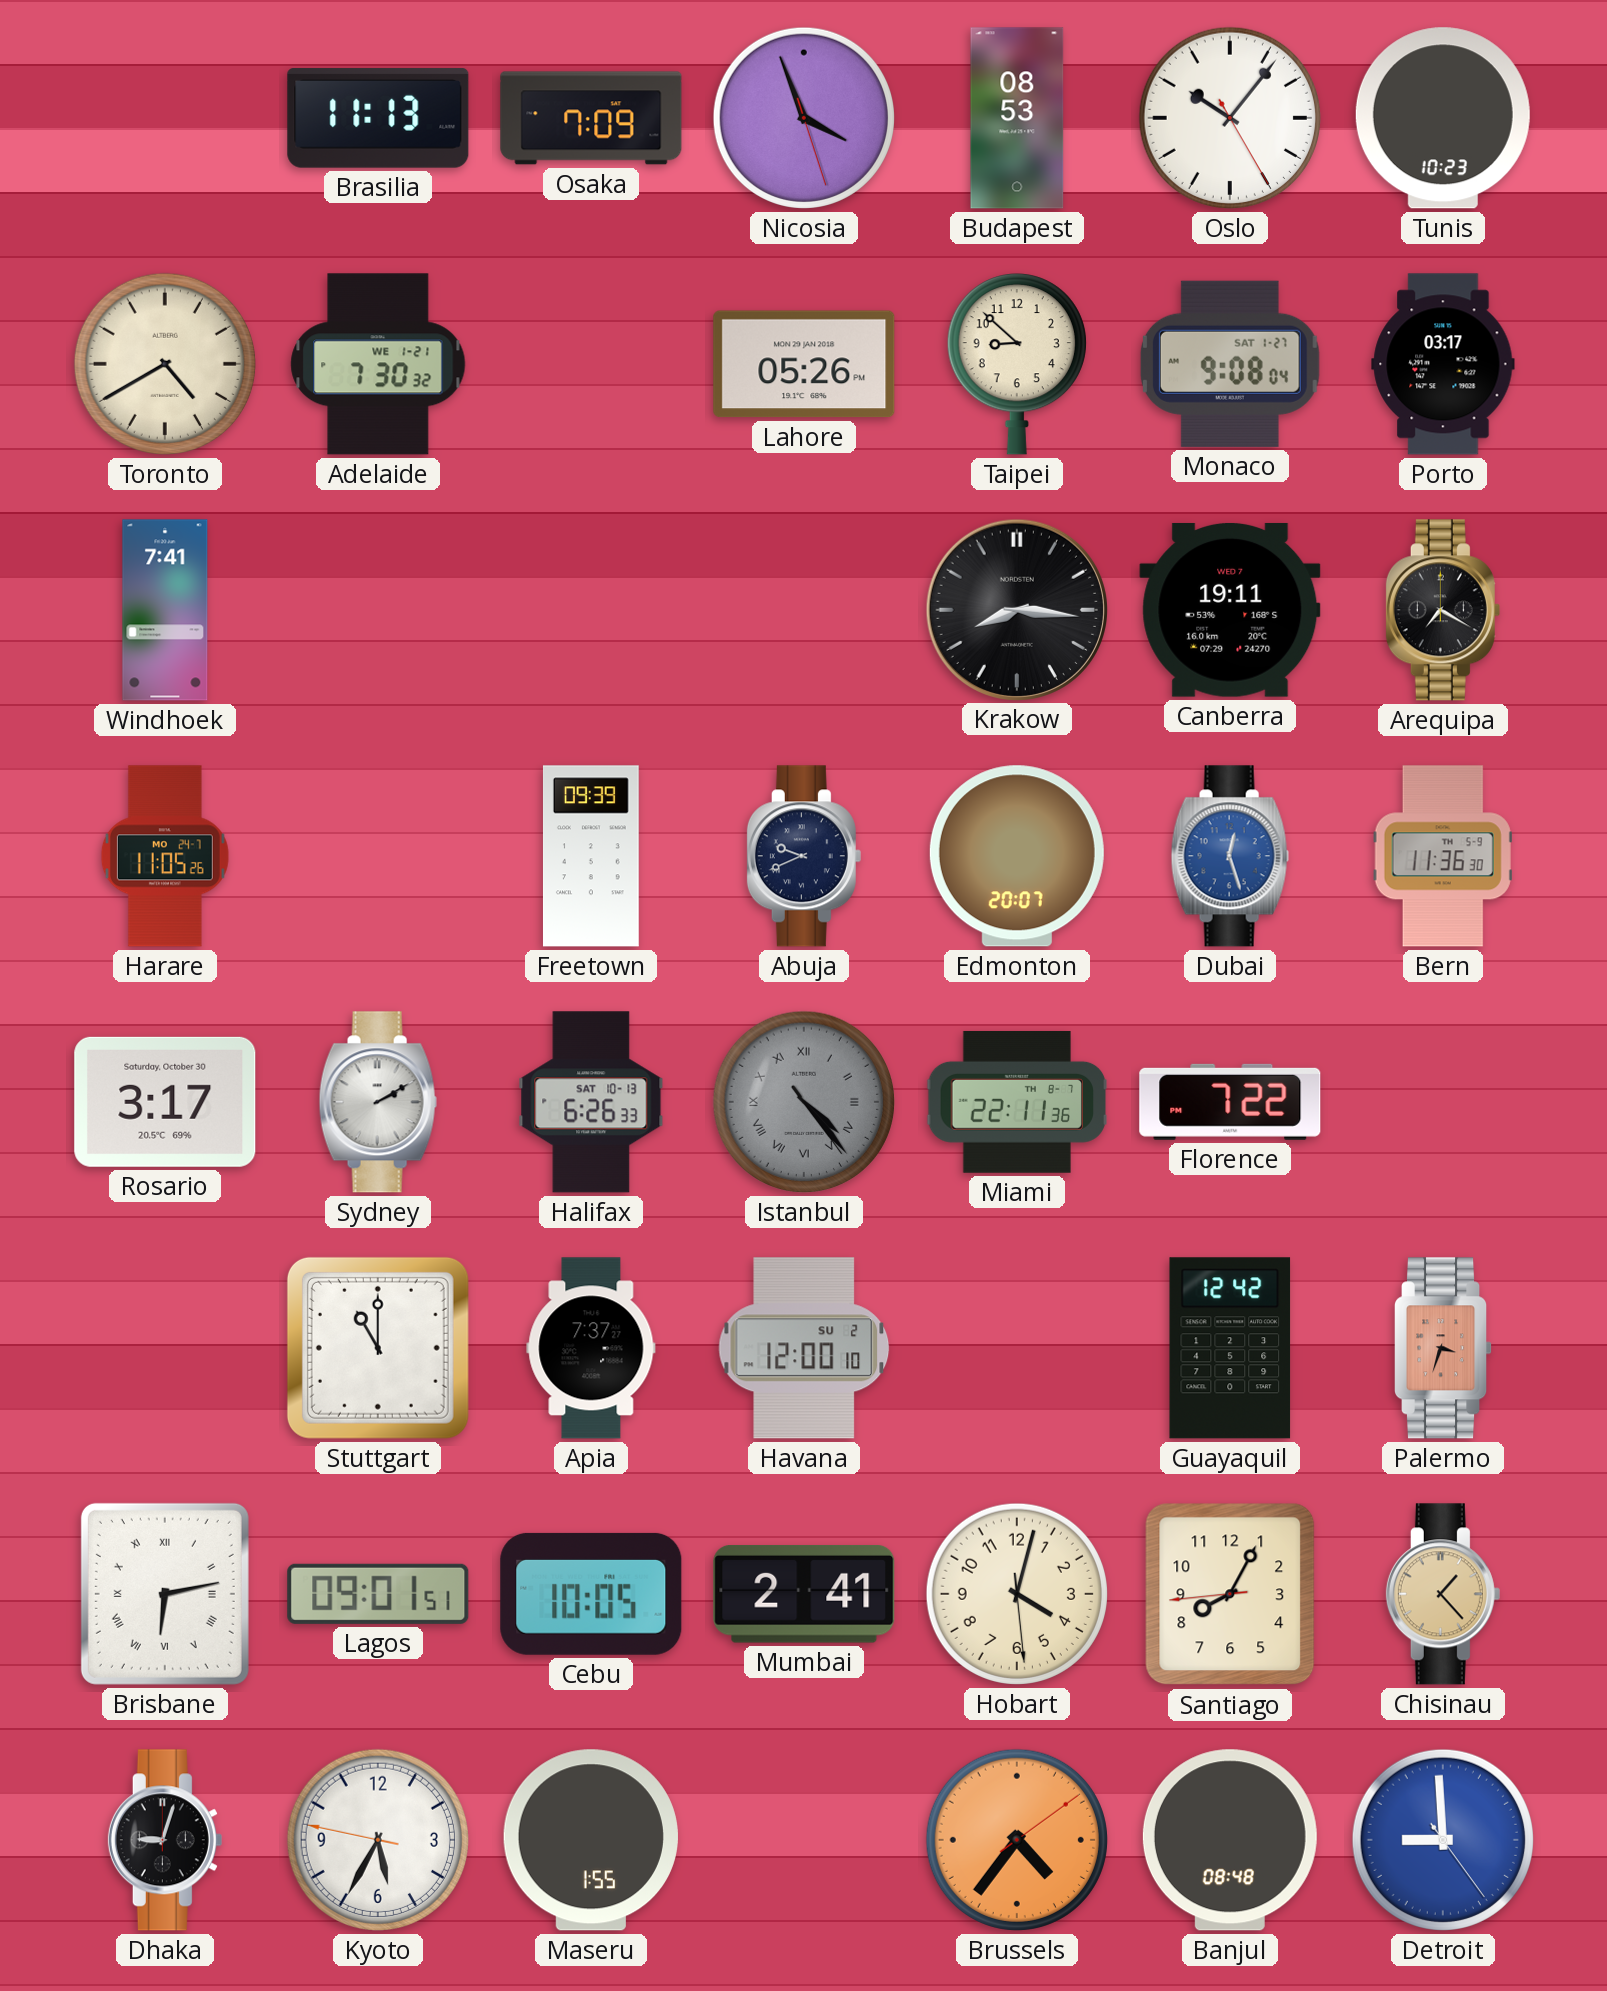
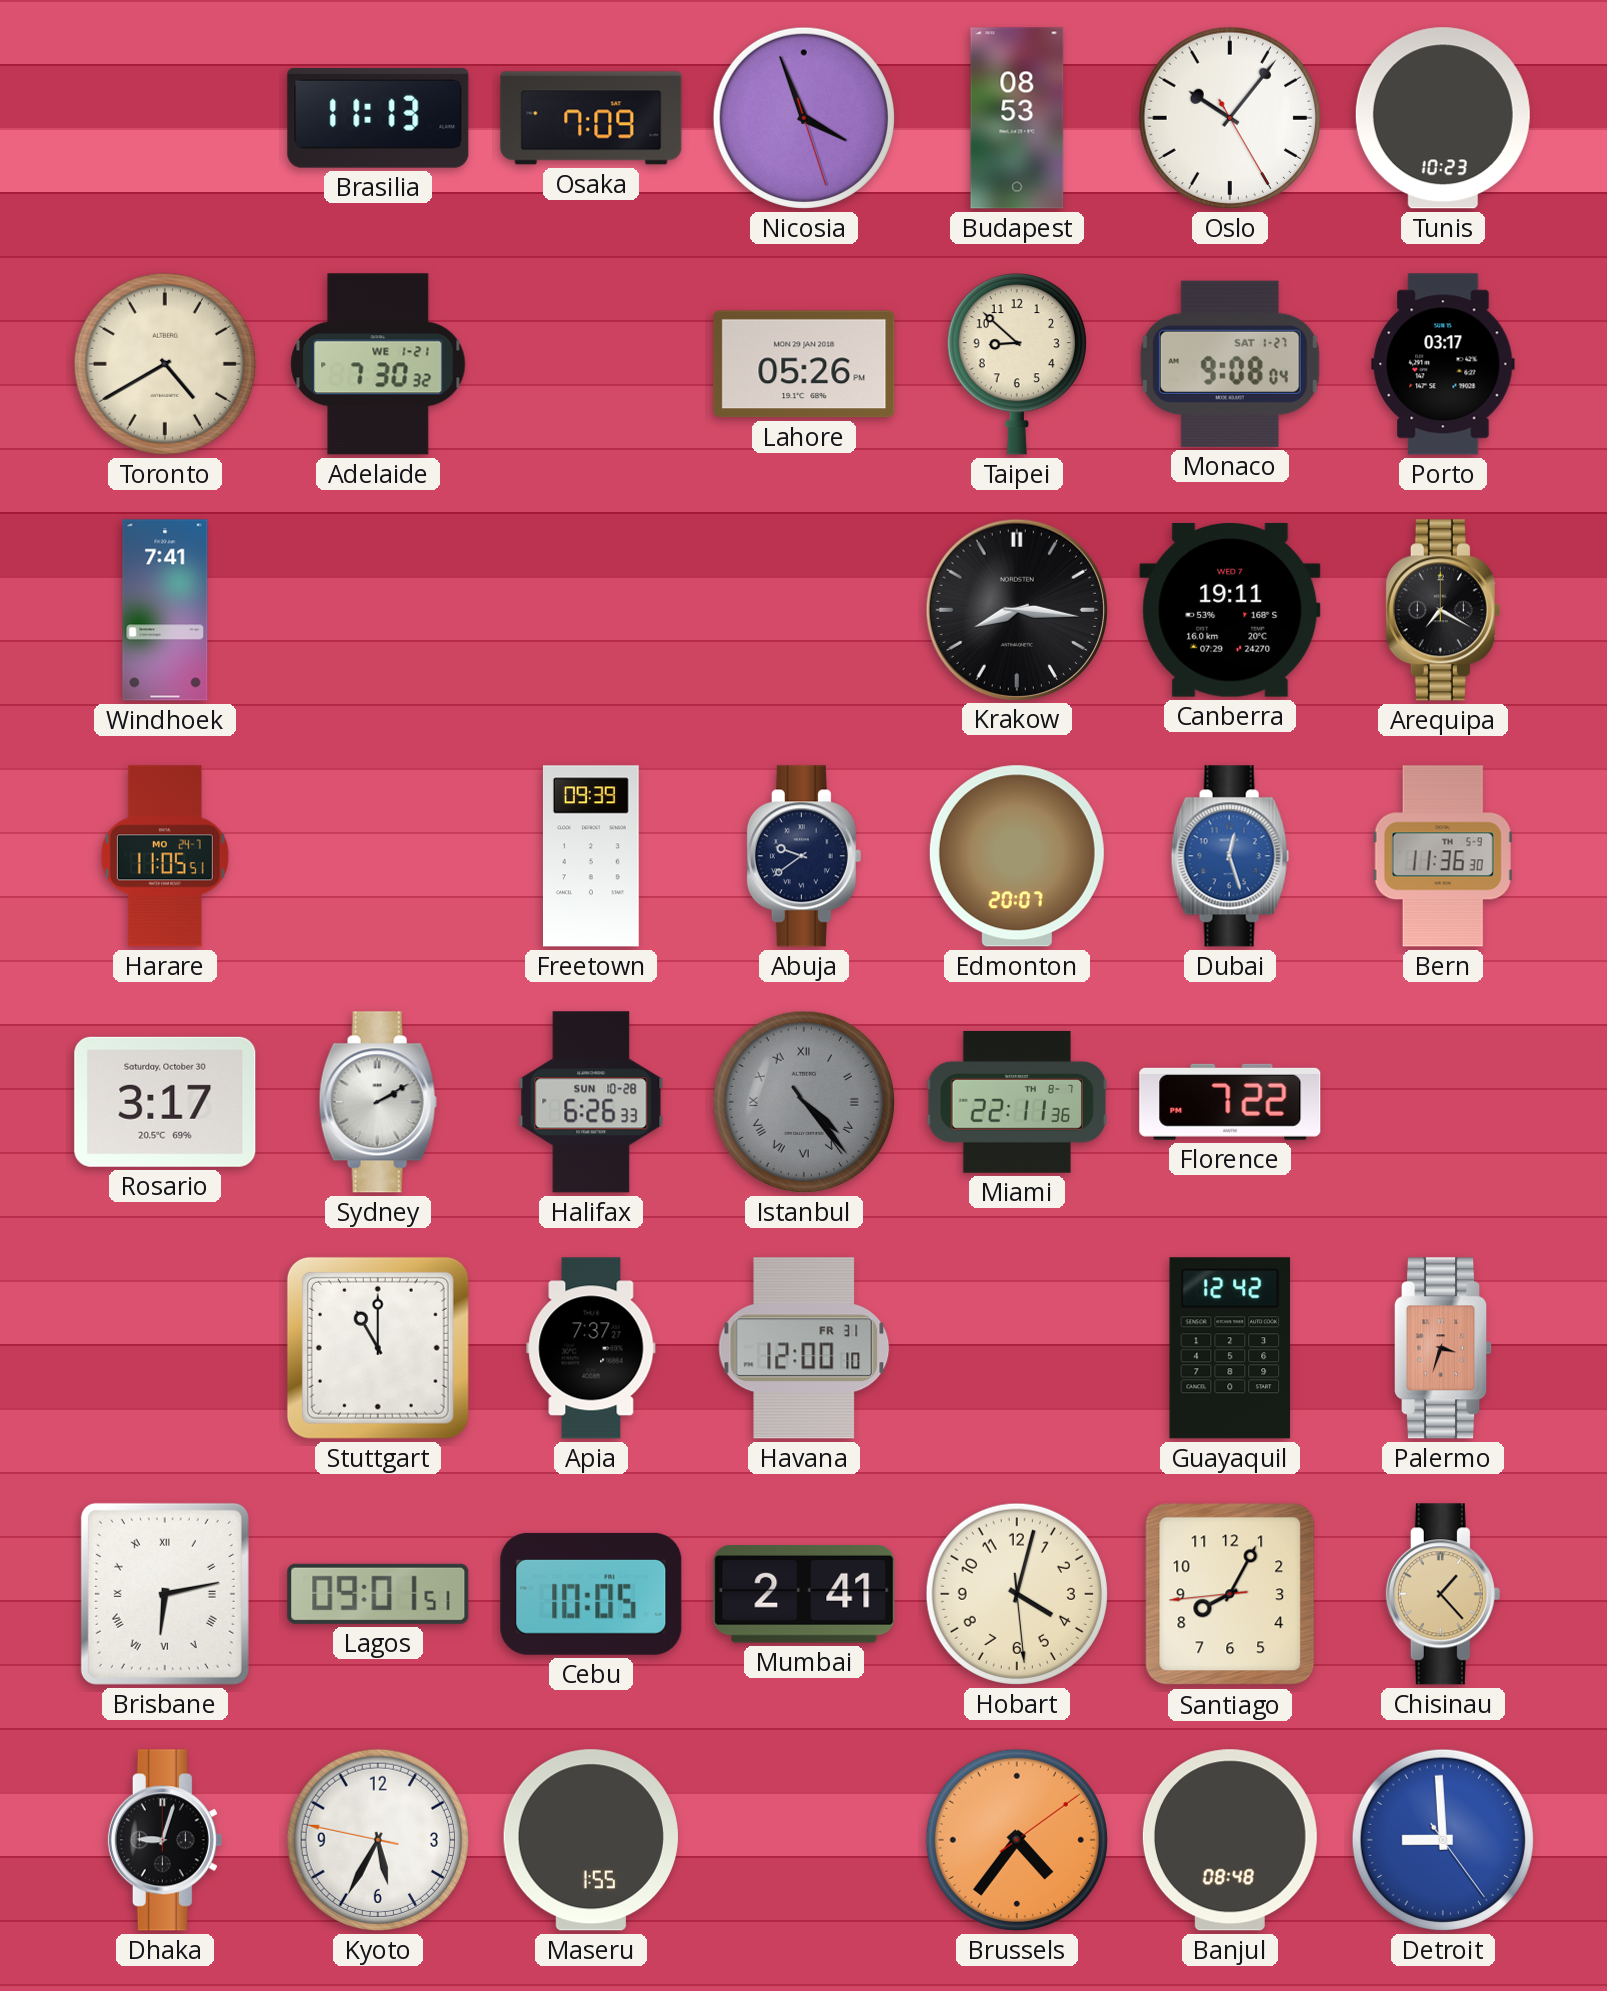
Harare: 11:05:26 -> 11:05:51 (165, 856)
Abuja: 9:41 -> 9:39 (804, 856)
Halifax date: SAT 10-13 -> SUN 10-28 (591, 1102)
Havana date: SU 2 -> FR 31 (804, 1348)
